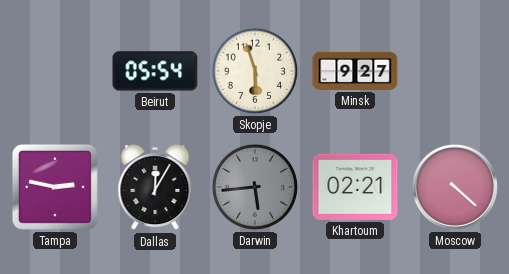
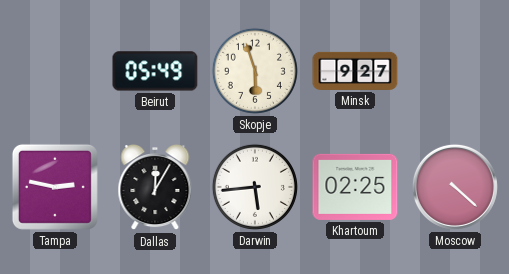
Beirut: 05:54 -> 05:49 (155, 71)
Darwin dial: grey -> white (255, 187)
Khartoum: 02:21 -> 02:25 (355, 187)
